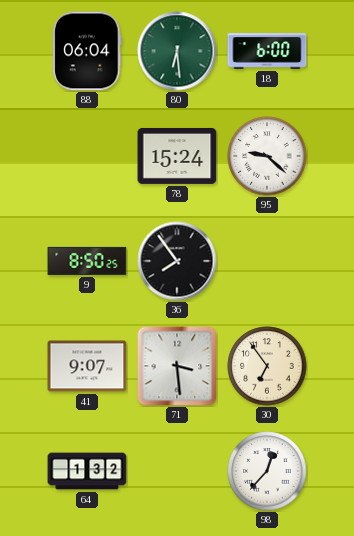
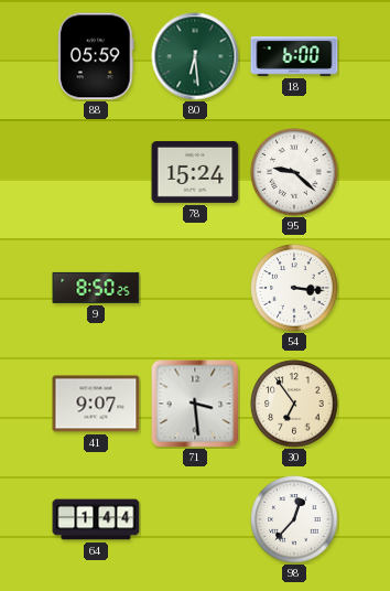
88: 06:04 -> 05:59 (96, 56)
36: 7:54 -> none (177, 261)
54: none -> 3:16 (294, 288)
64: 1:32 -> 1:44 (96, 519)
